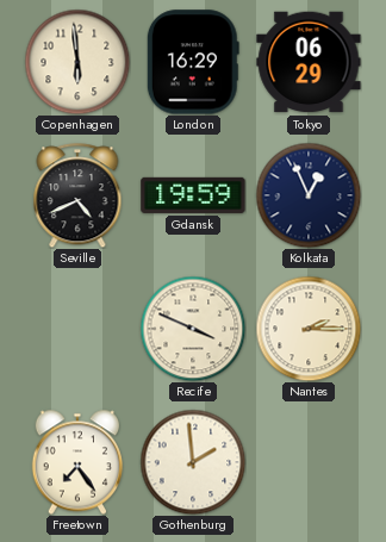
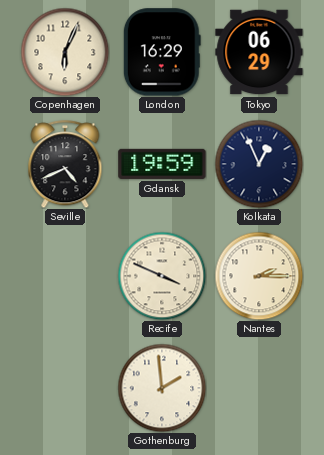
Copenhagen: 5:59 -> 6:04 (65, 52)
Freetown: 7:24 -> none (77, 462)
